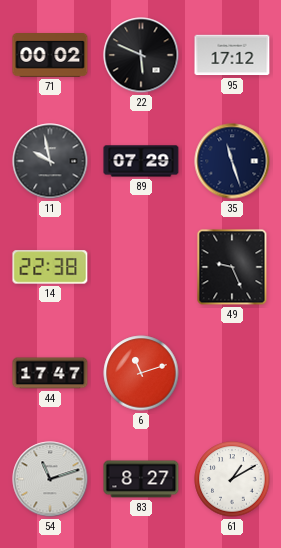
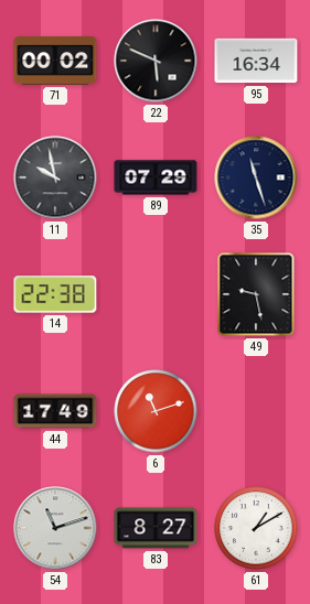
95: 17:12 -> 16:34 (256, 61)
49: 9:26 -> 9:28 (256, 294)
44: 17:47 -> 17:49 (55, 411)
